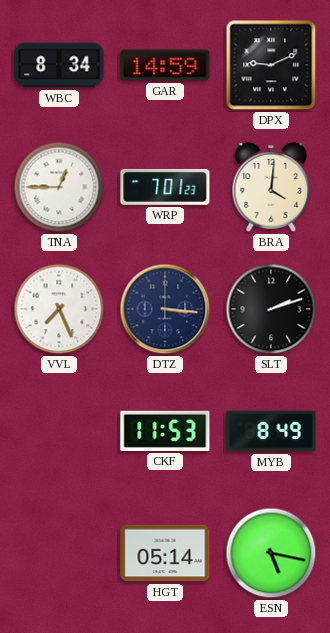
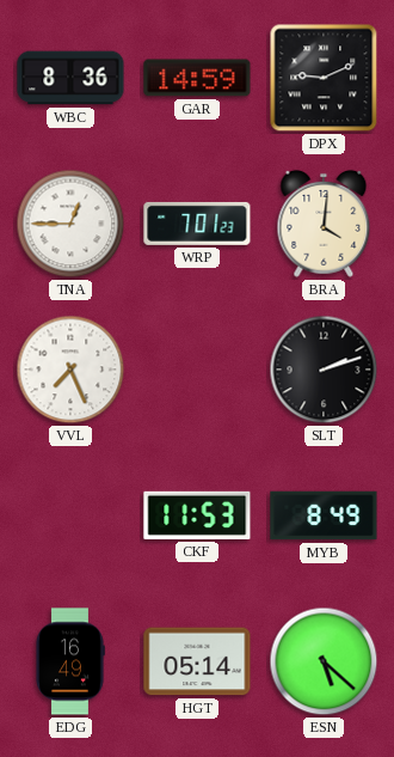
WBC: 8:34 -> 8:36 (70, 78)
DTZ: 3:16 -> none (165, 309)
EDG: none -> 16:49 (70, 661)
ESN: 5:17 -> 5:22 (324, 661)
